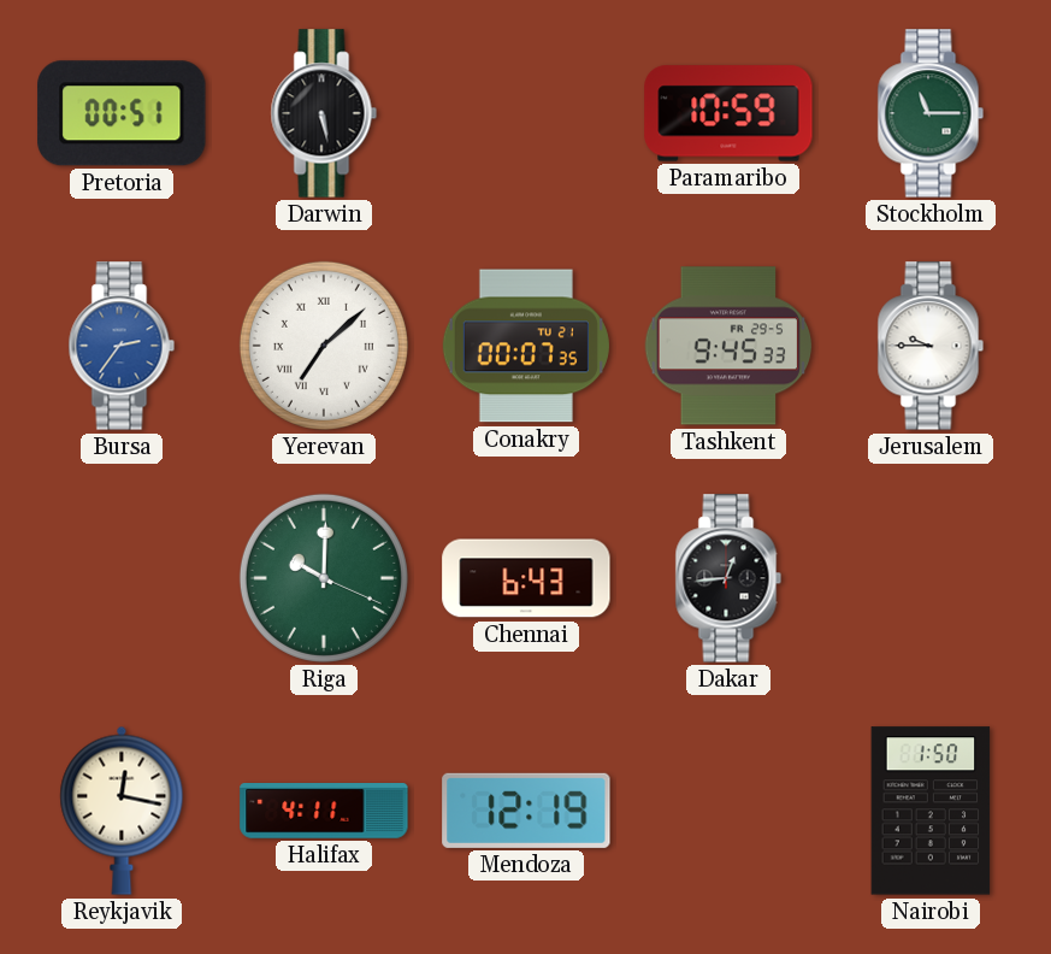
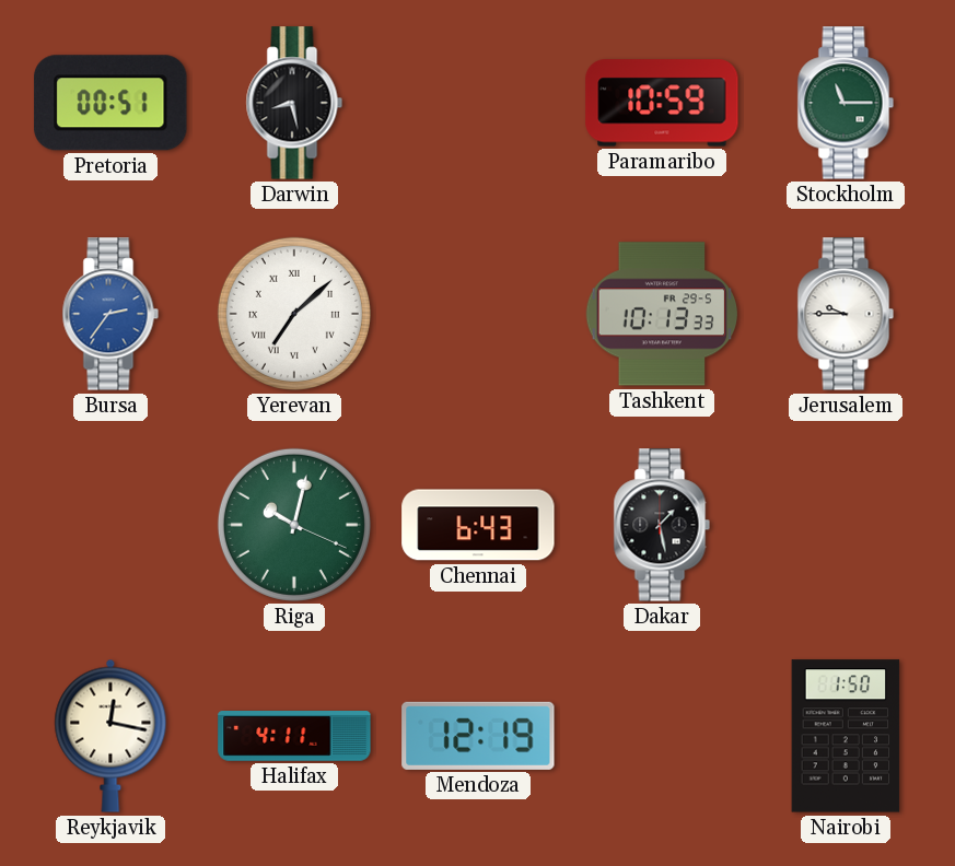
Darwin: 5:28 -> 8:28 (294, 103)
Conakry: 00:07 -> none (526, 346)
Tashkent: 9:45 -> 10:13 (662, 314)
Riga: 10:00 -> 10:02 (294, 525)
Dakar: 12:44 -> 1:28 (662, 525)
